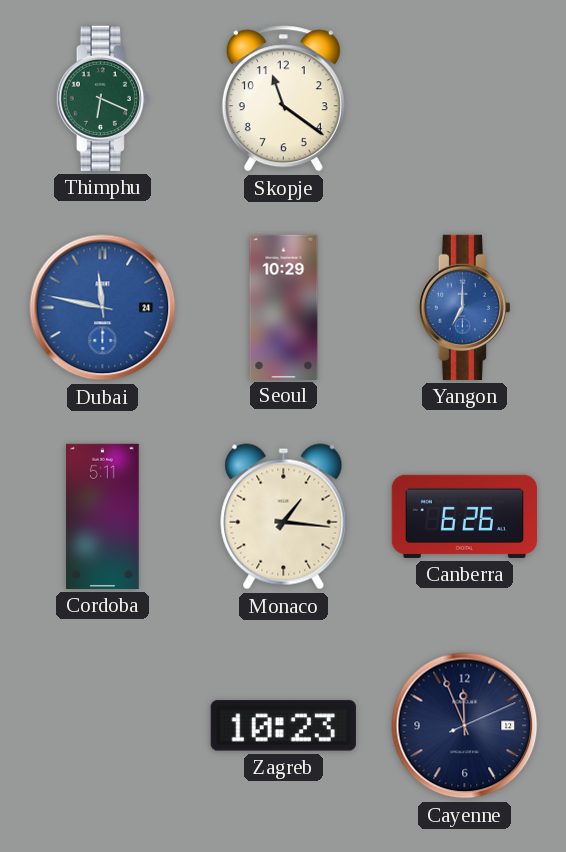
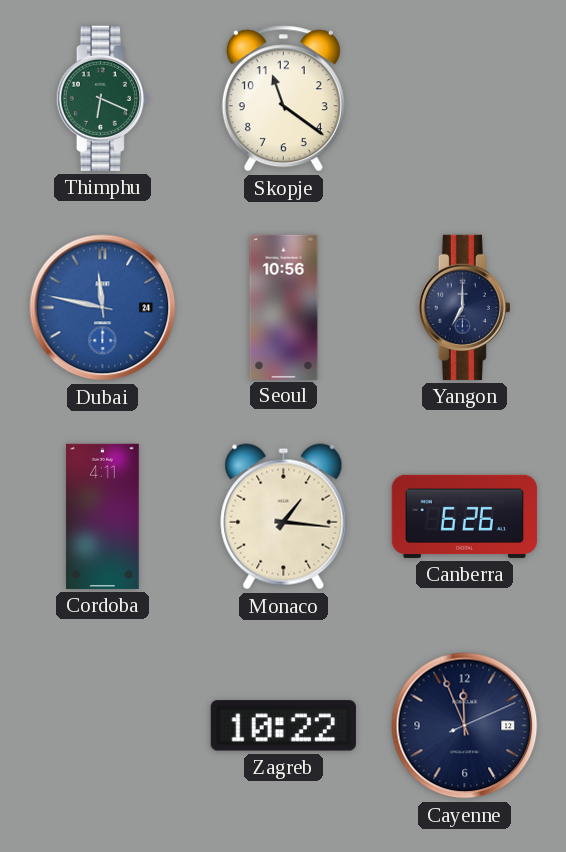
Seoul: 10:29 -> 10:56 (284, 307)
Yangon dial: blue -> navy (464, 307)
Cordoba: 5:11 -> 4:11 (103, 516)
Zagreb: 10:23 -> 10:22 (283, 726)
